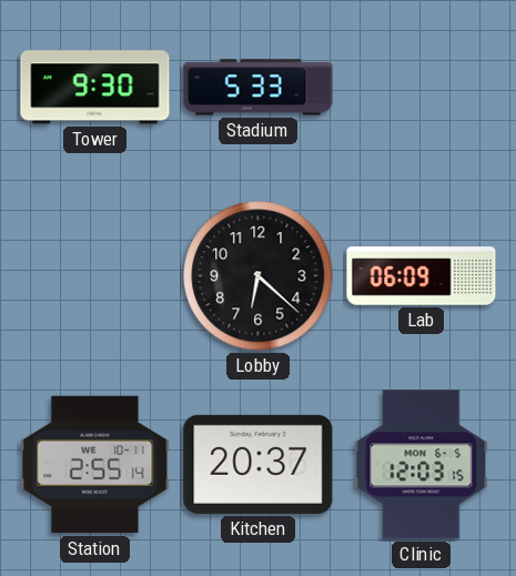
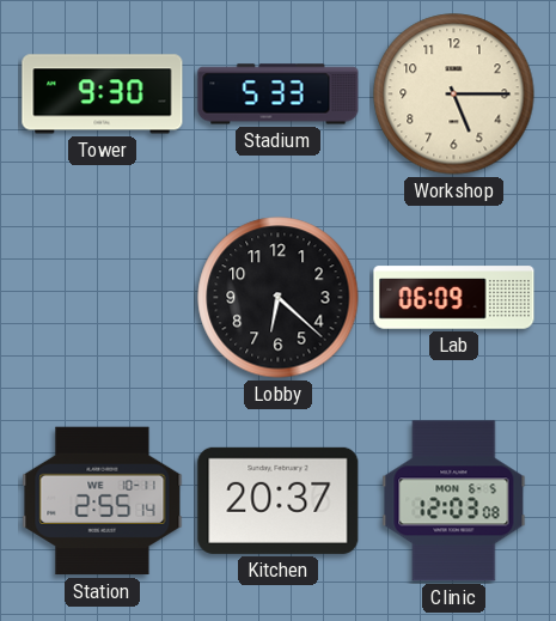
Workshop: none -> 5:15 (454, 95)
Clinic: 12:03:15 -> 12:03:08 (454, 501)
